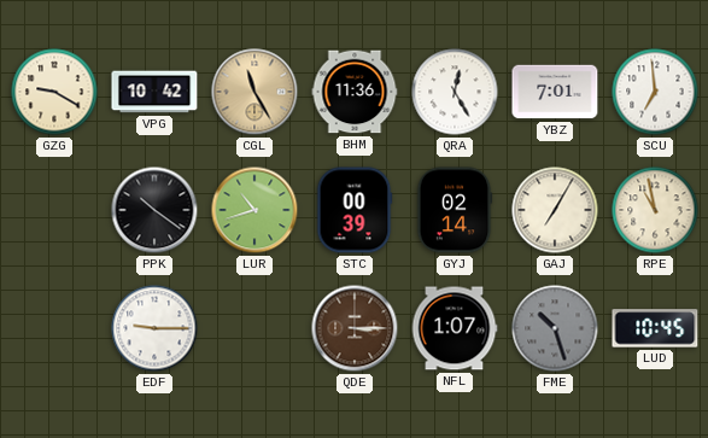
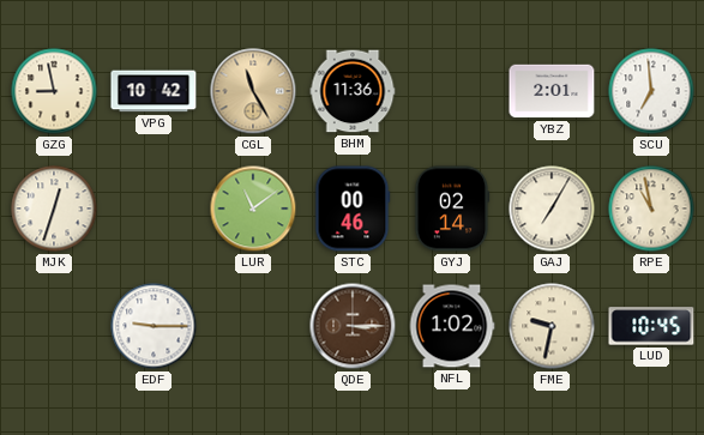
GZG: 9:20 -> 8:58 (54, 91)
QRA: 12:25 -> none (455, 92)
YBZ: 7:01 -> 2:01 (552, 91)
MJK: none -> 12:33 (54, 209)
PPK: 10:21 -> none (154, 210)
LUR: 10:42 -> 11:09 (253, 209)
STC: 00:39 -> 00:46 (353, 209)
NFL: 1:07 -> 1:02 (452, 326)
FME: 10:27 -> 9:32 (552, 326)
FME dial: grey -> cream (552, 326)
